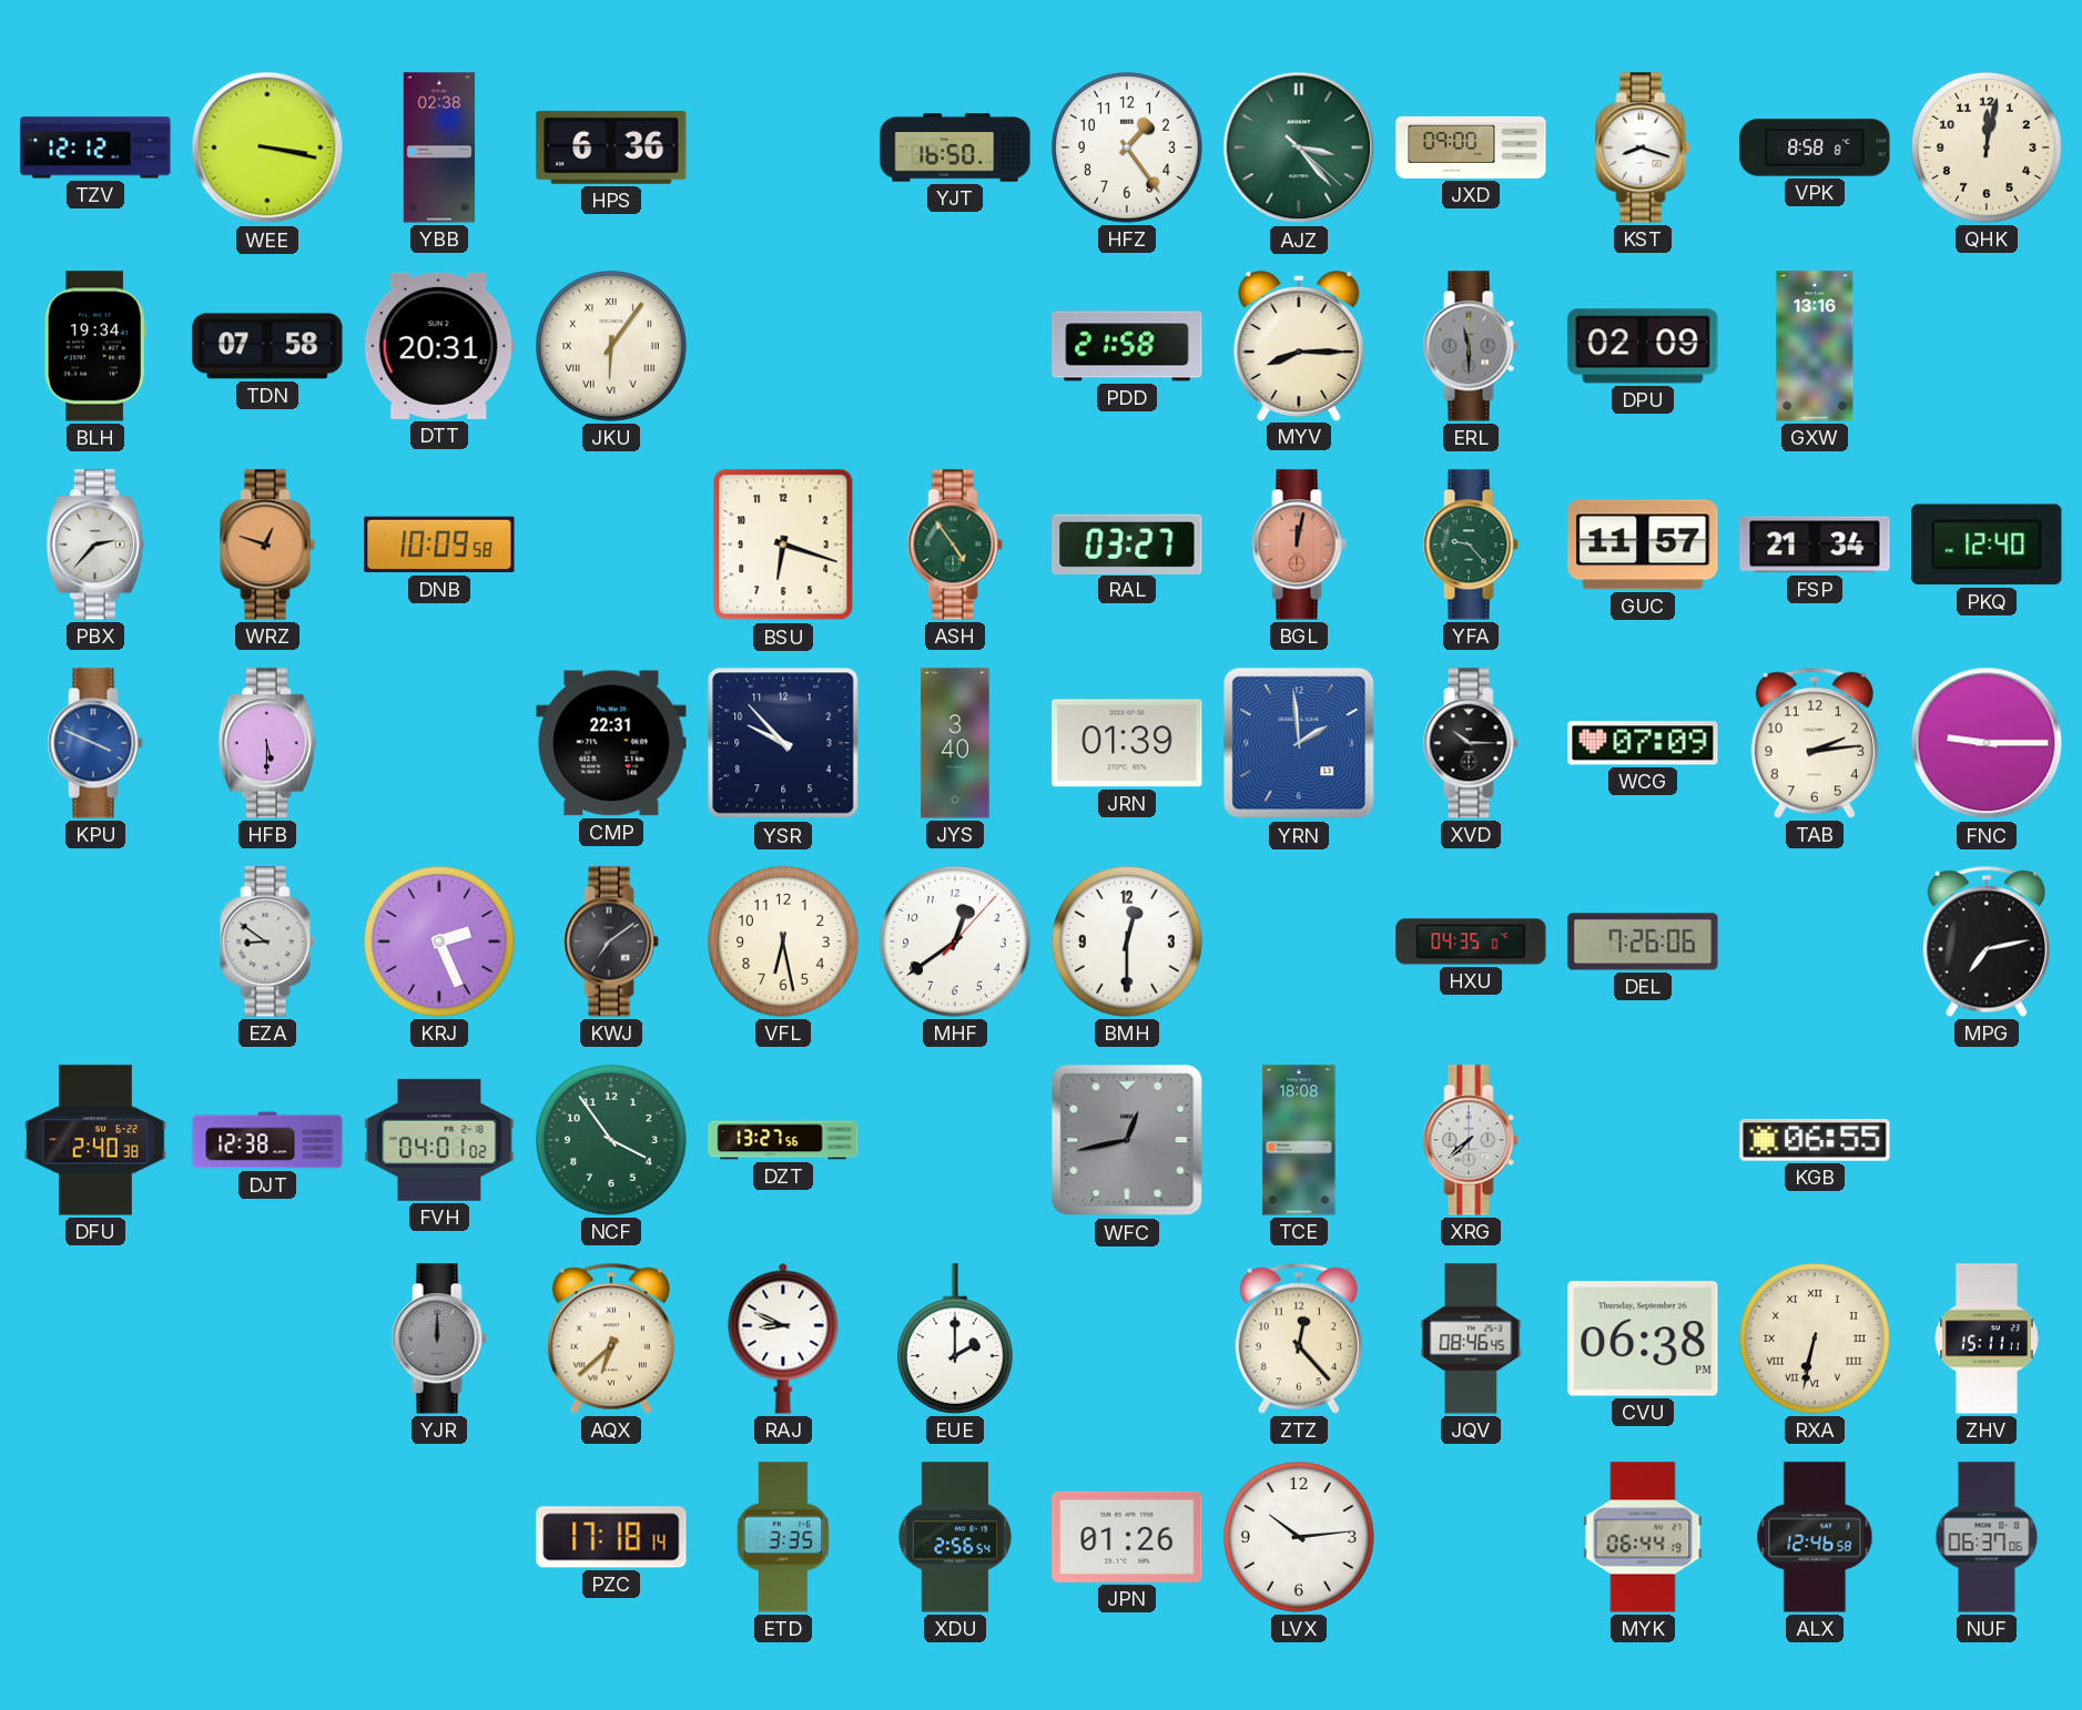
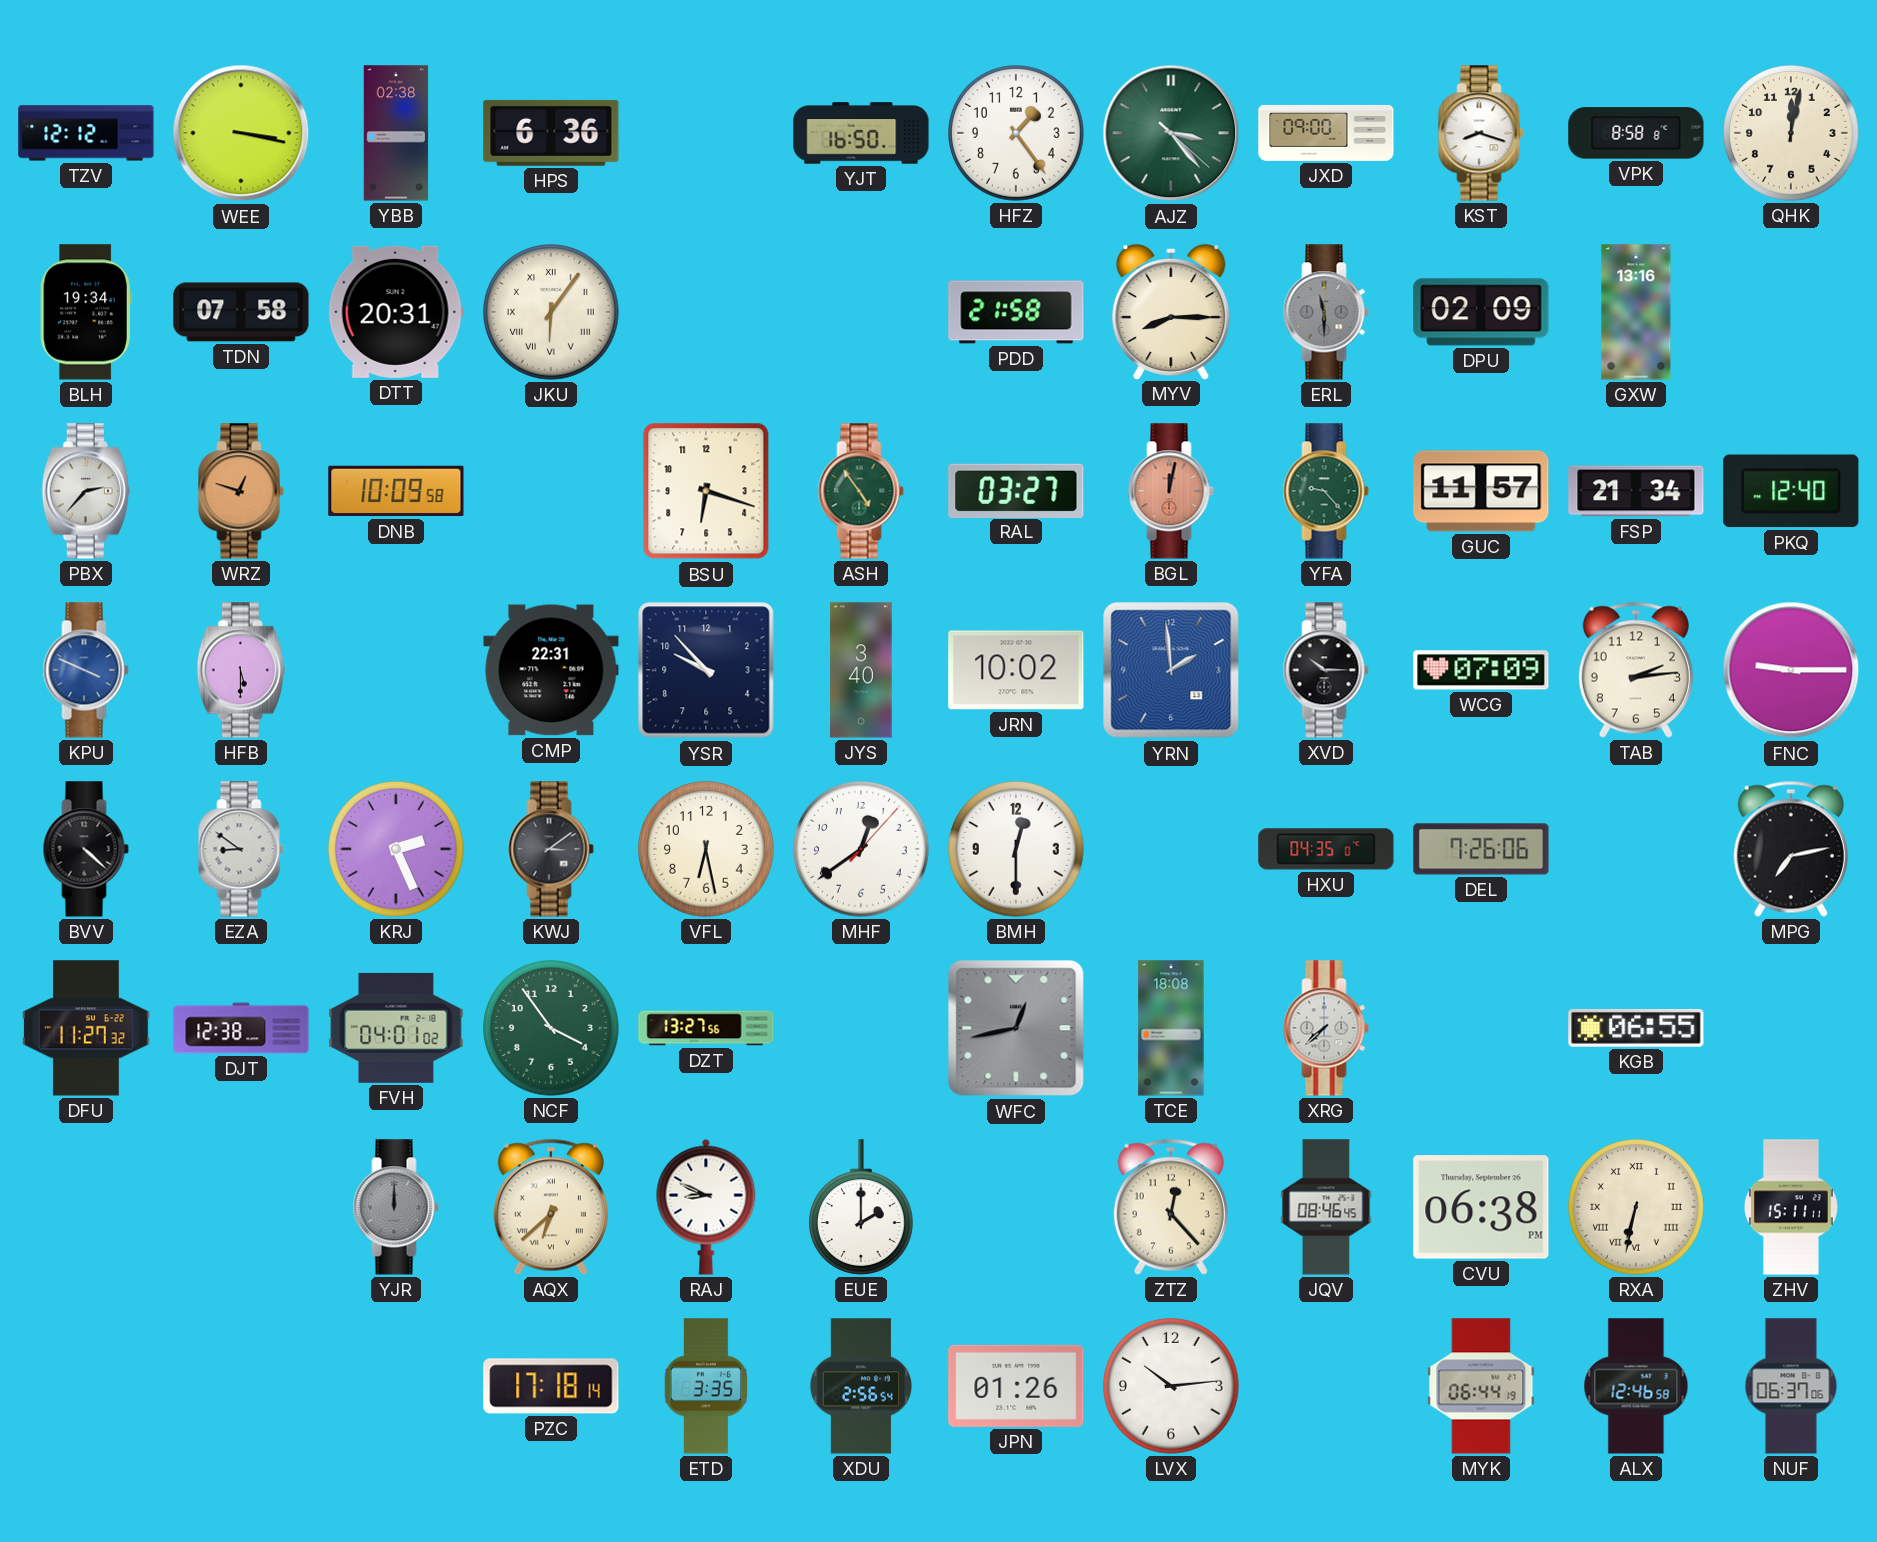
JRN: 01:39 -> 10:02 (1016, 670)
BVV: none -> 4:22 (86, 849)
KWJ: 7:09 -> 3:09 (551, 849)
DFU: 2:40 -> 11:27 (86, 1028)
